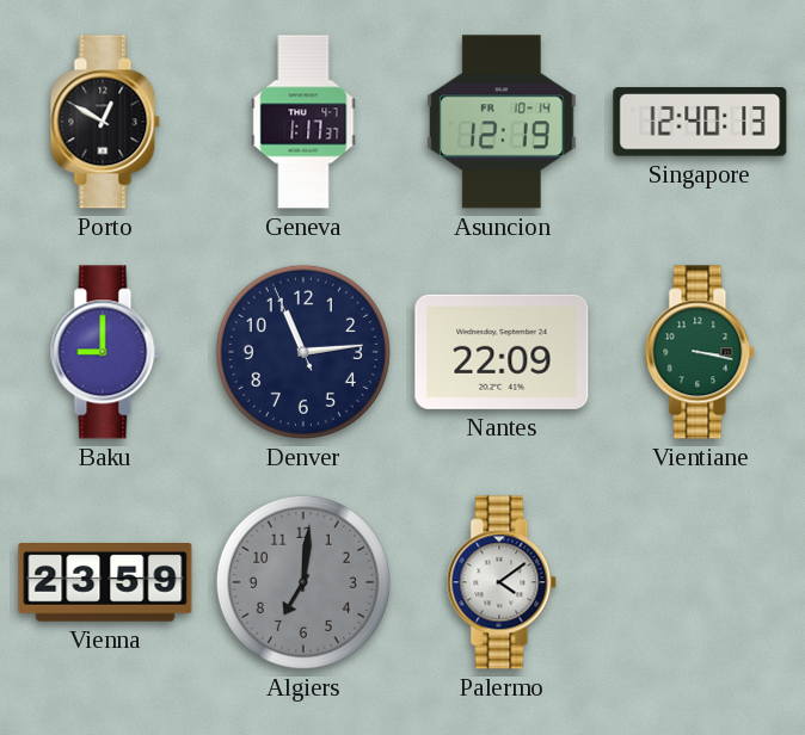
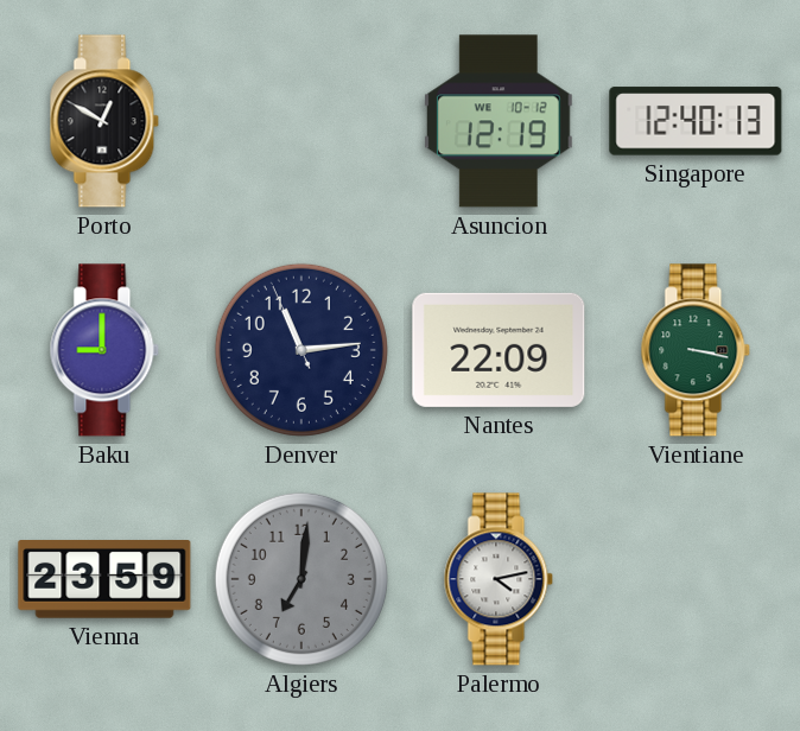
Geneva: 1:17 -> none (303, 122)
Asuncion date: FR 10-14 -> WE 10-12 (499, 121)
Palermo: 4:09 -> 4:13 (499, 579)
